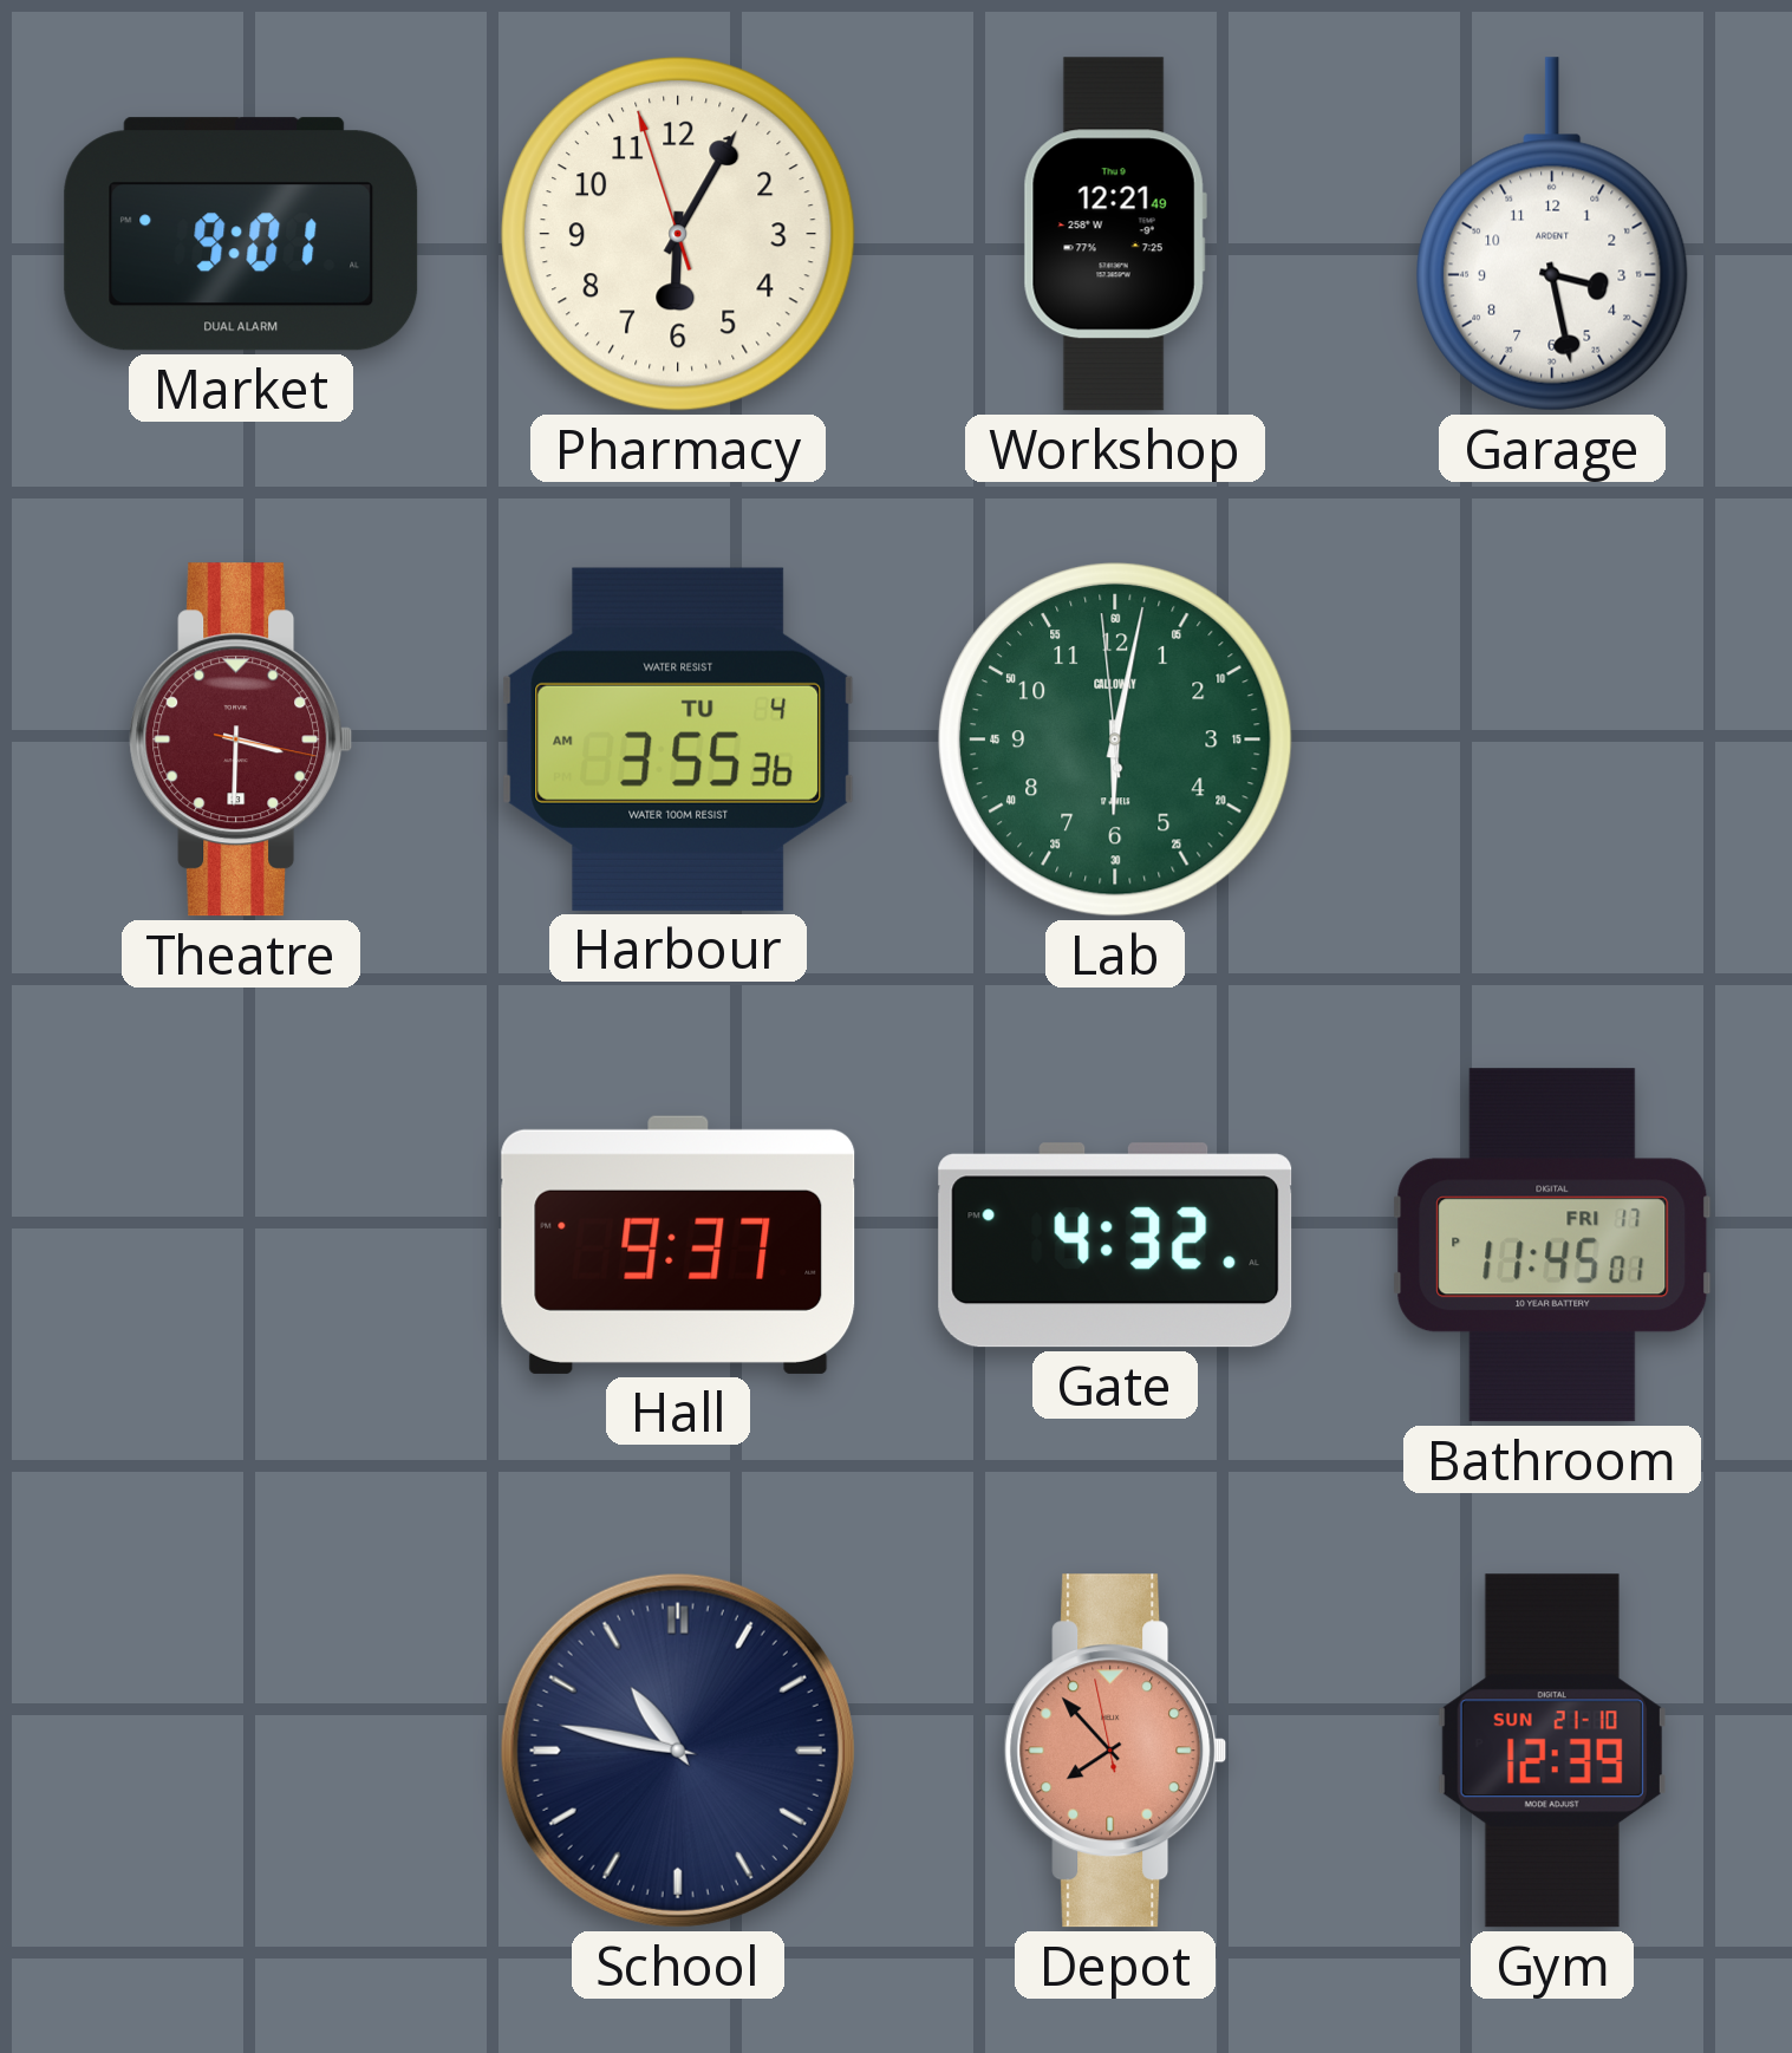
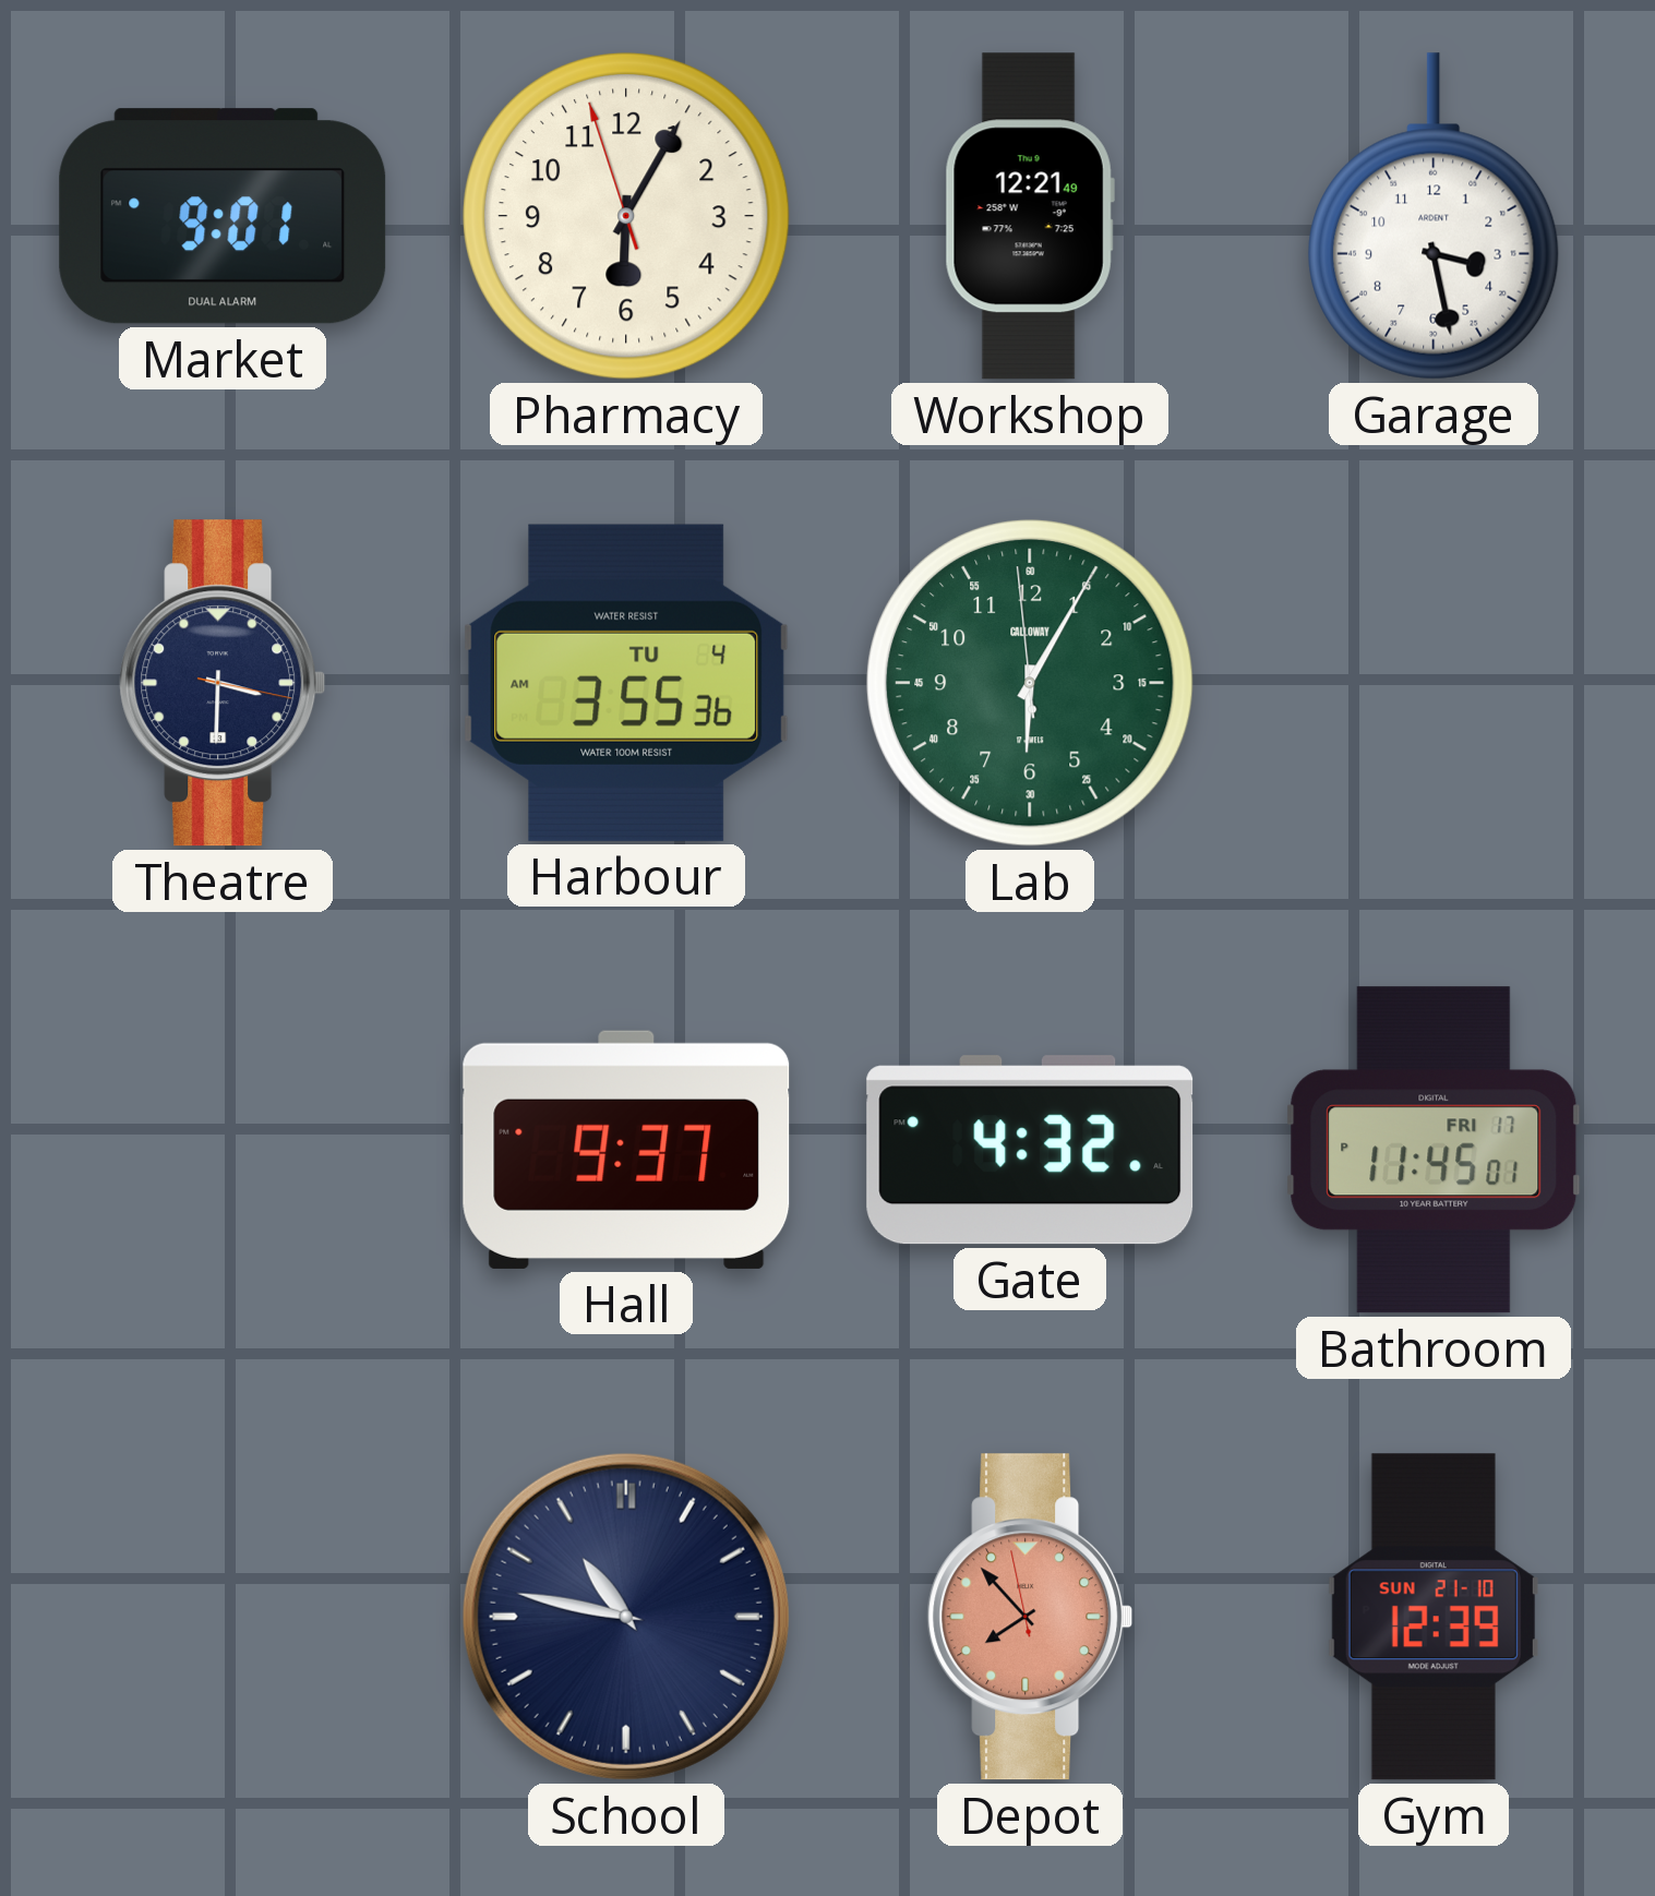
Theatre dial: burgundy -> navy (223, 683)
Lab: 6:01 -> 6:04 (1030, 683)
